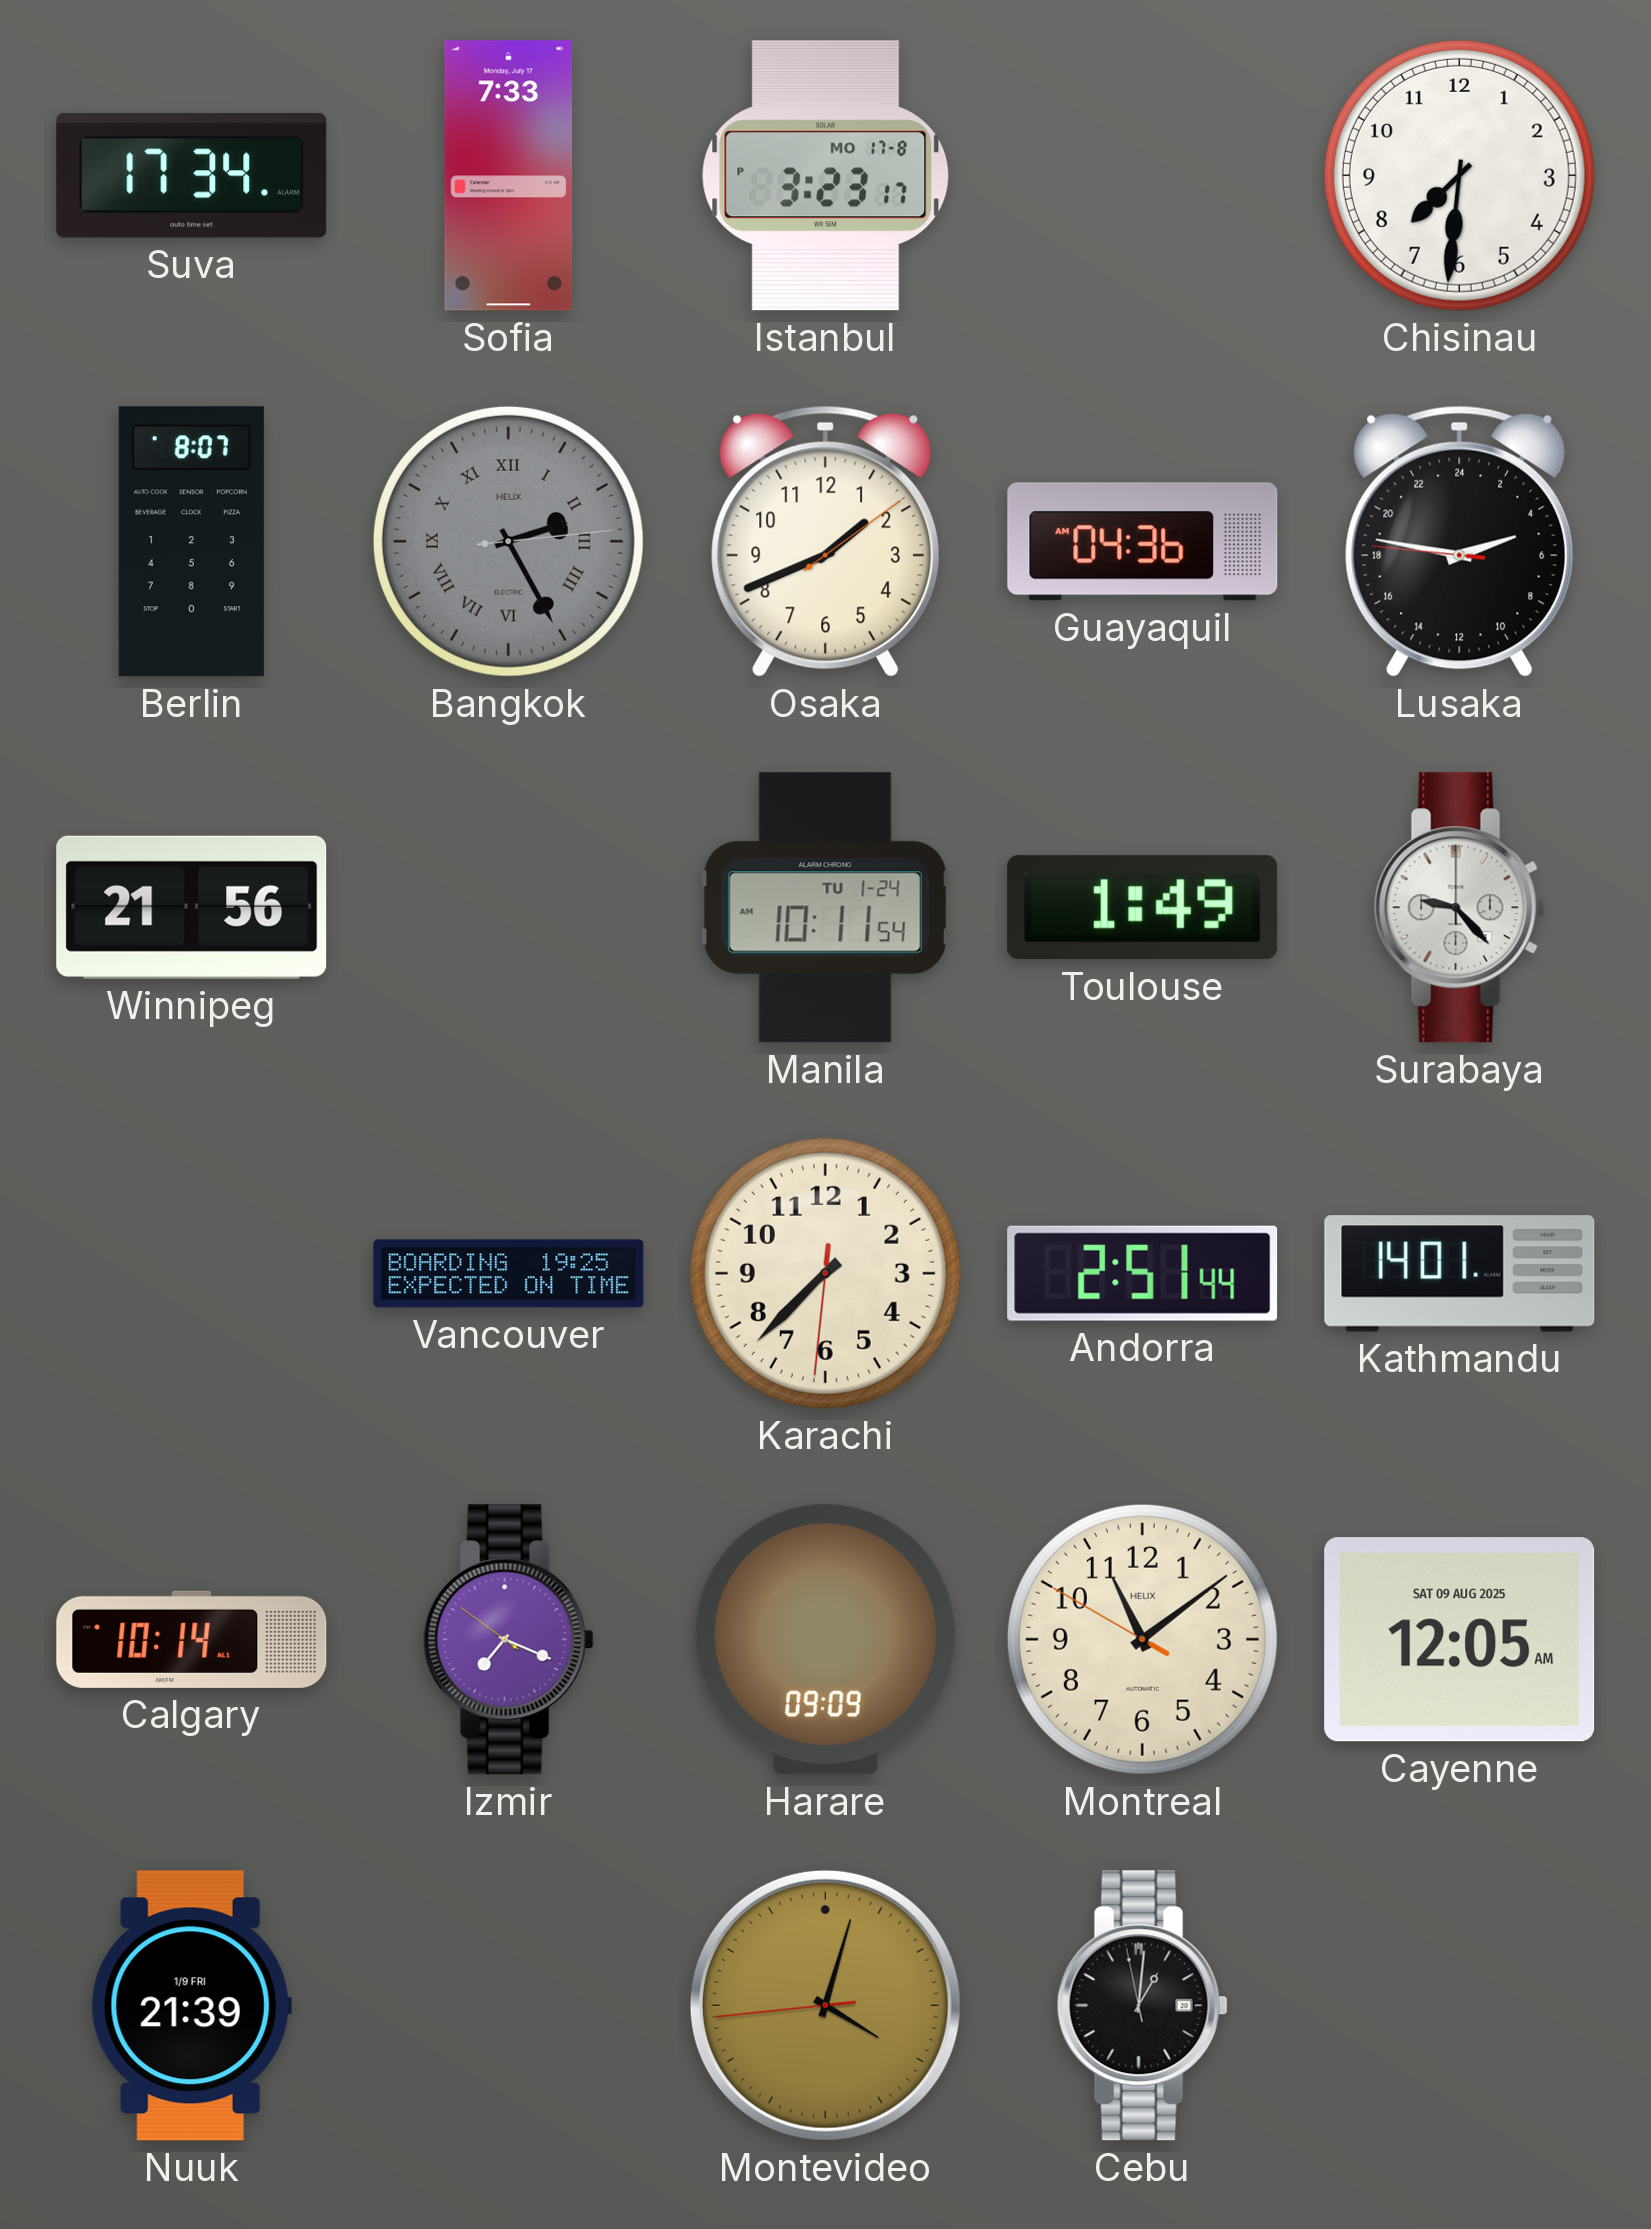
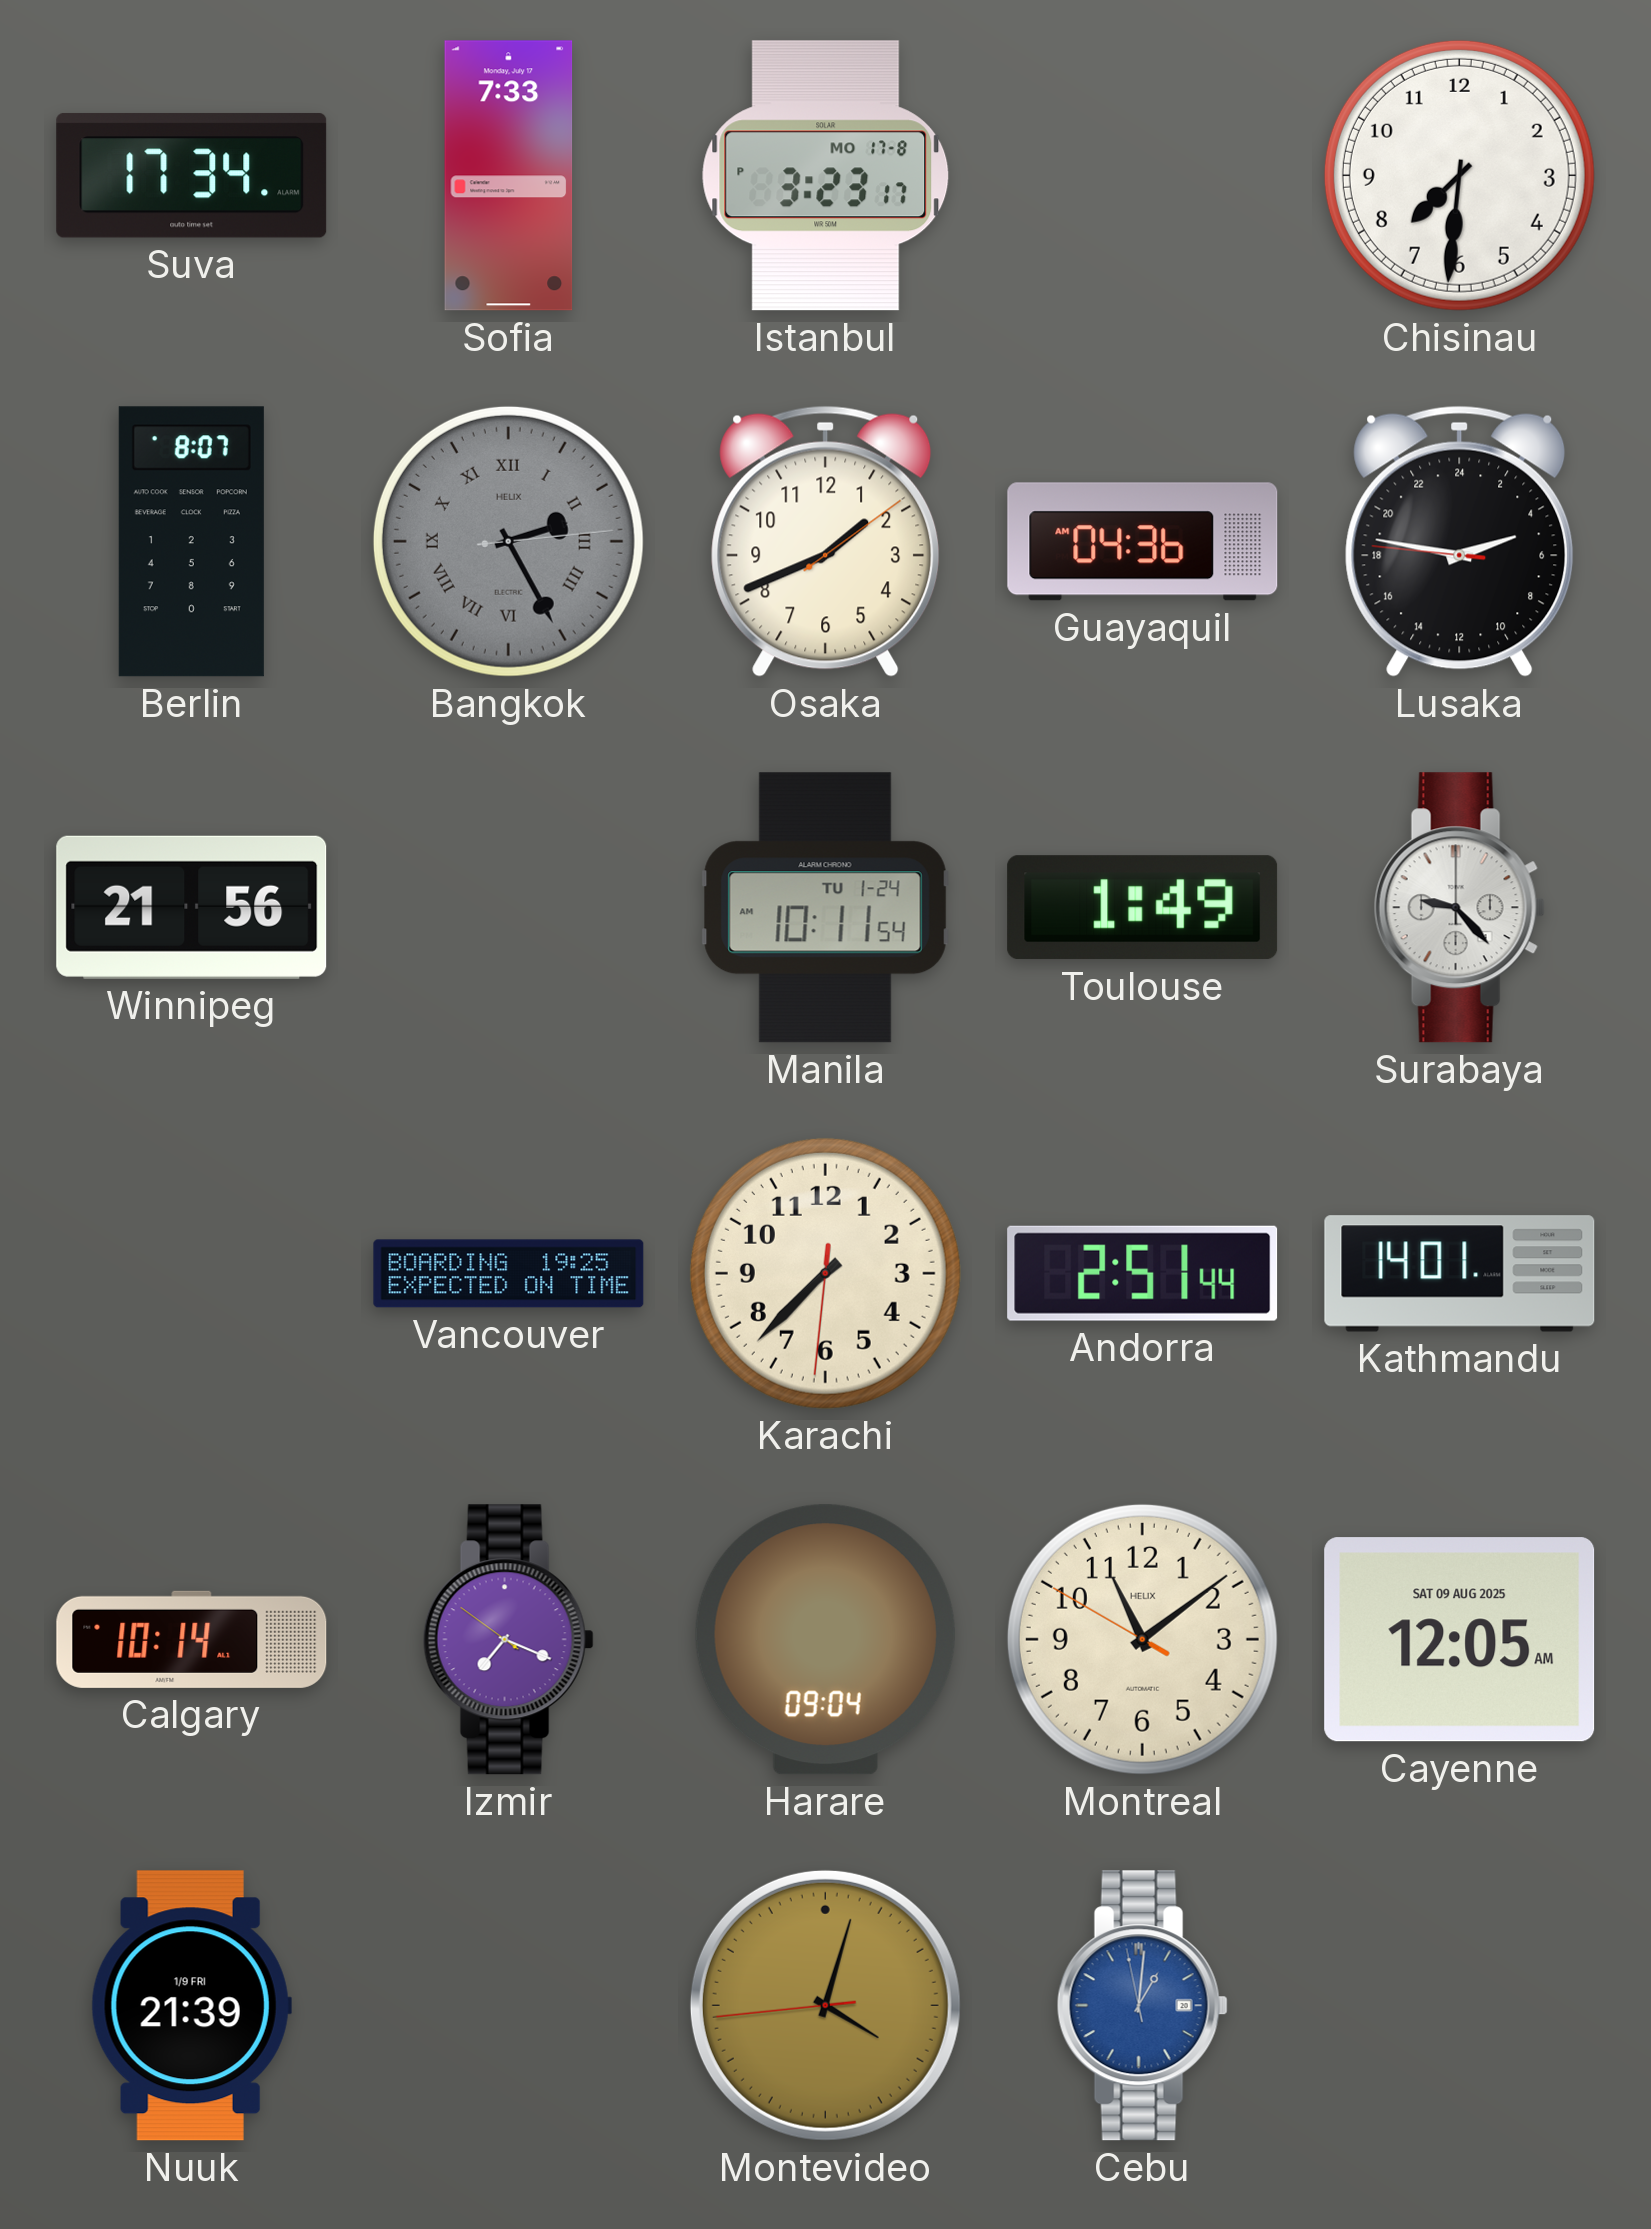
Harare: 09:09 -> 09:04 (825, 1640)
Cebu dial: black -> blue (1142, 2006)
